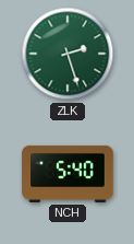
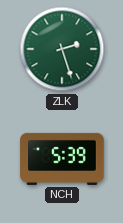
NCH: 5:40 -> 5:39 (62, 159)
